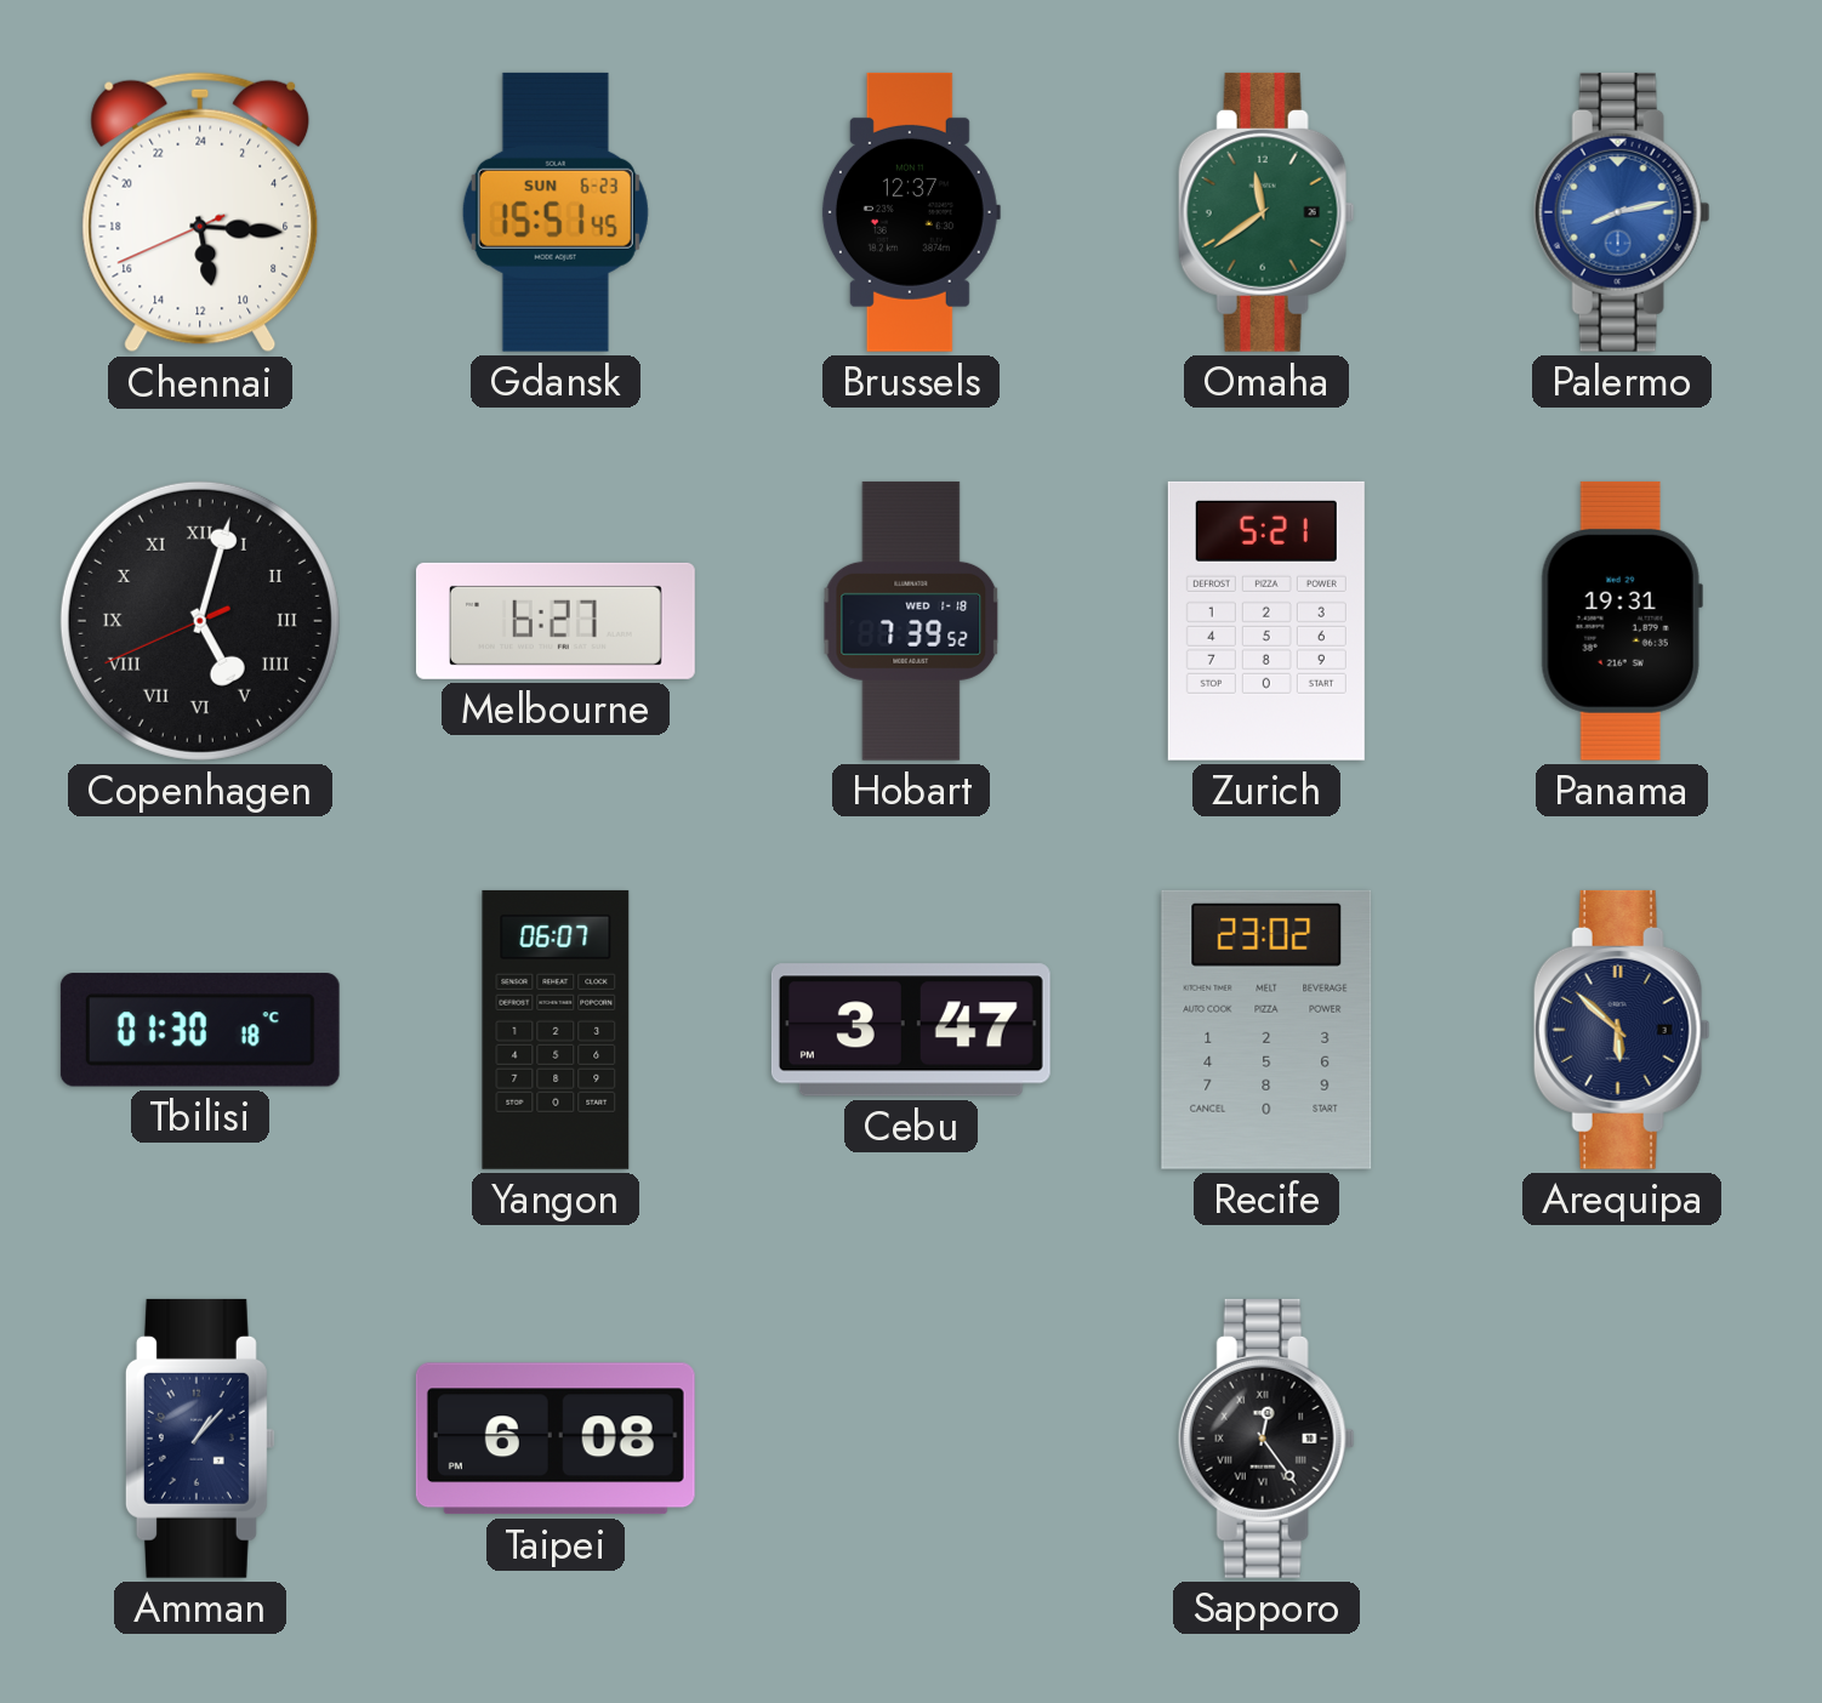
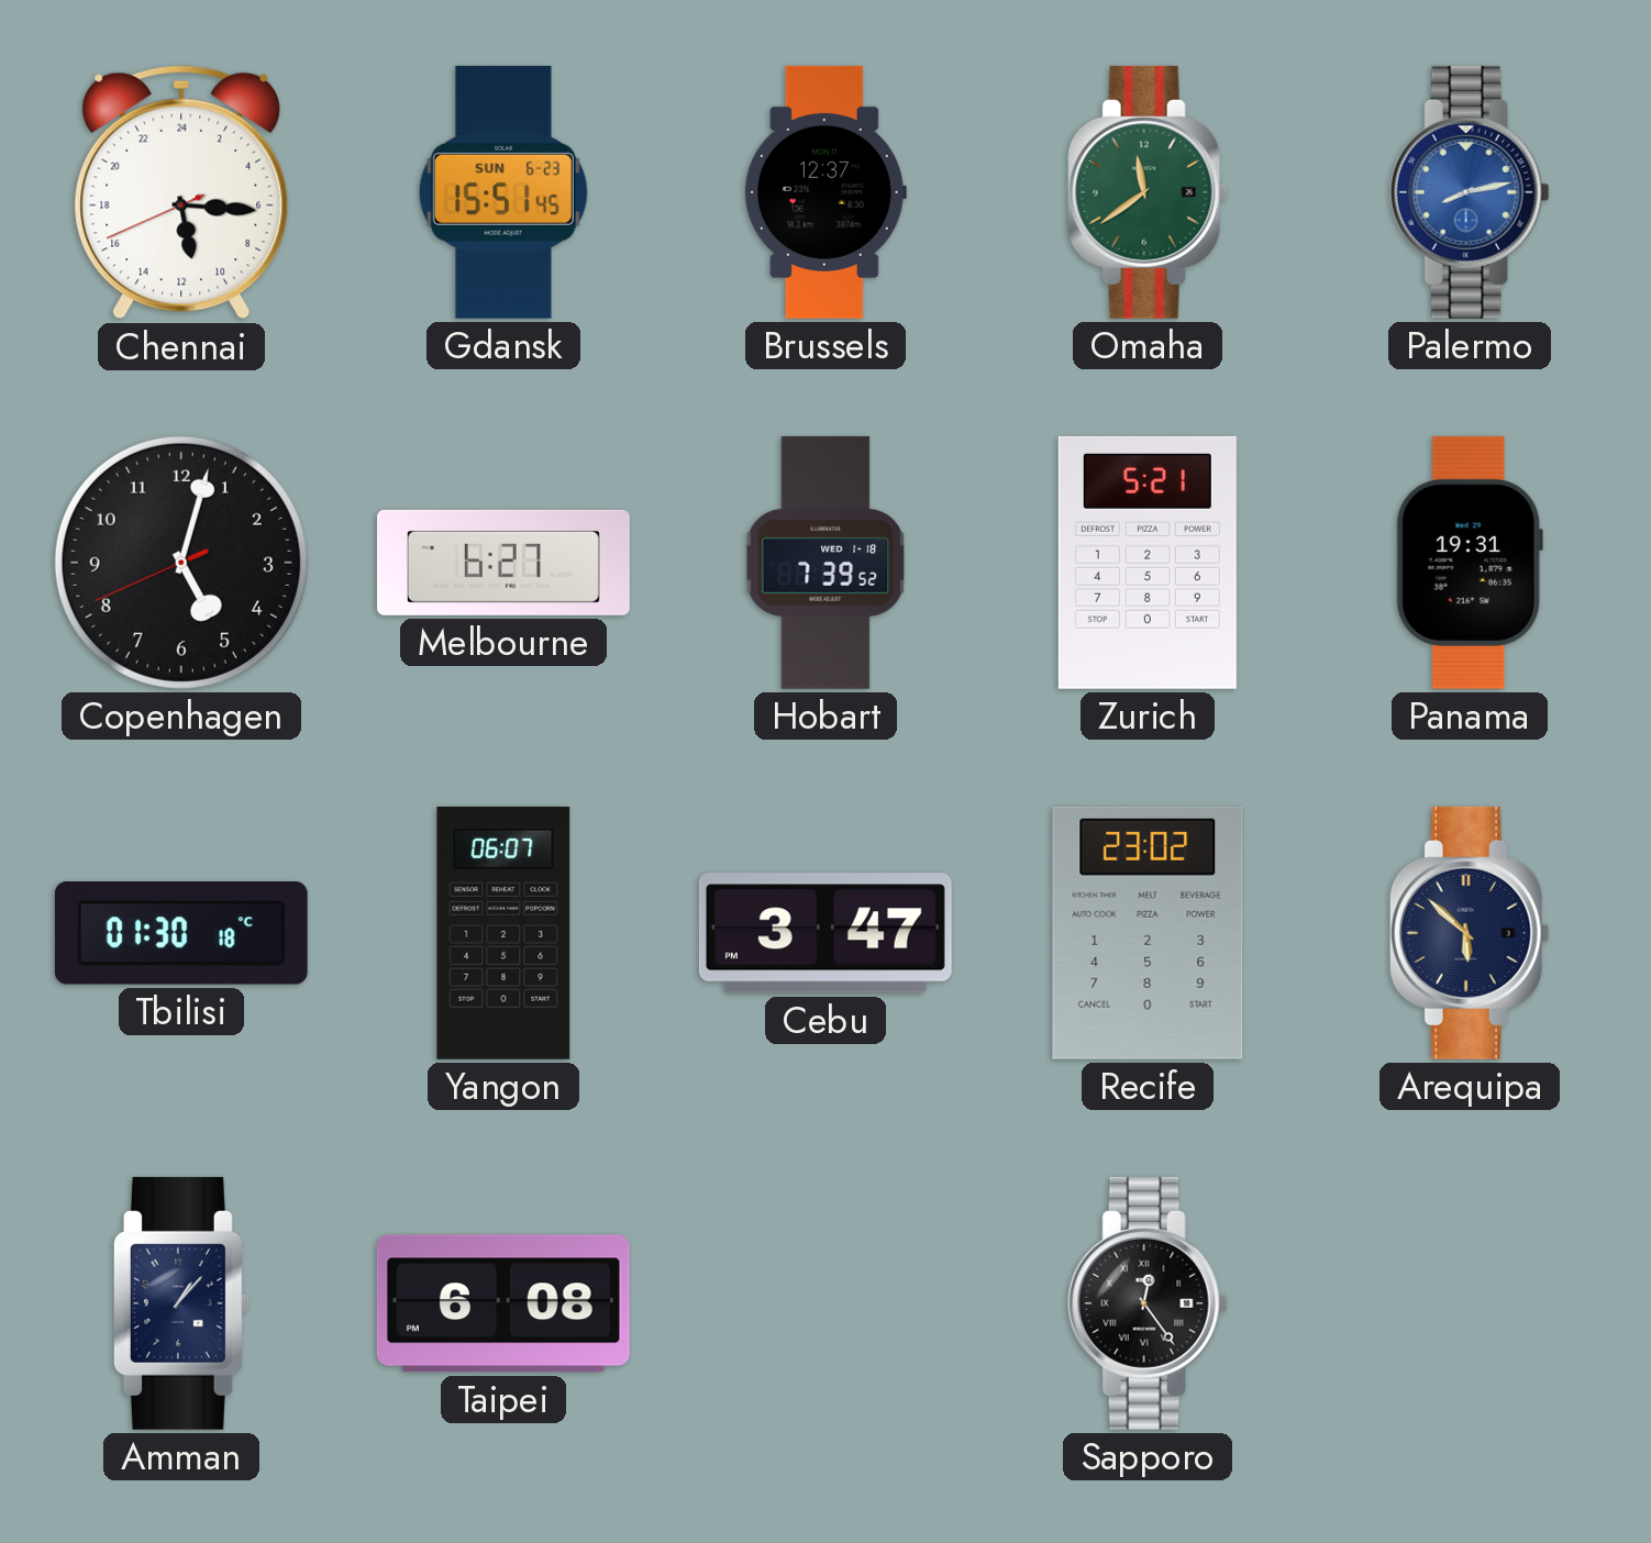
Copenhagen numerals: Roman -> Arabic (181, 563)
